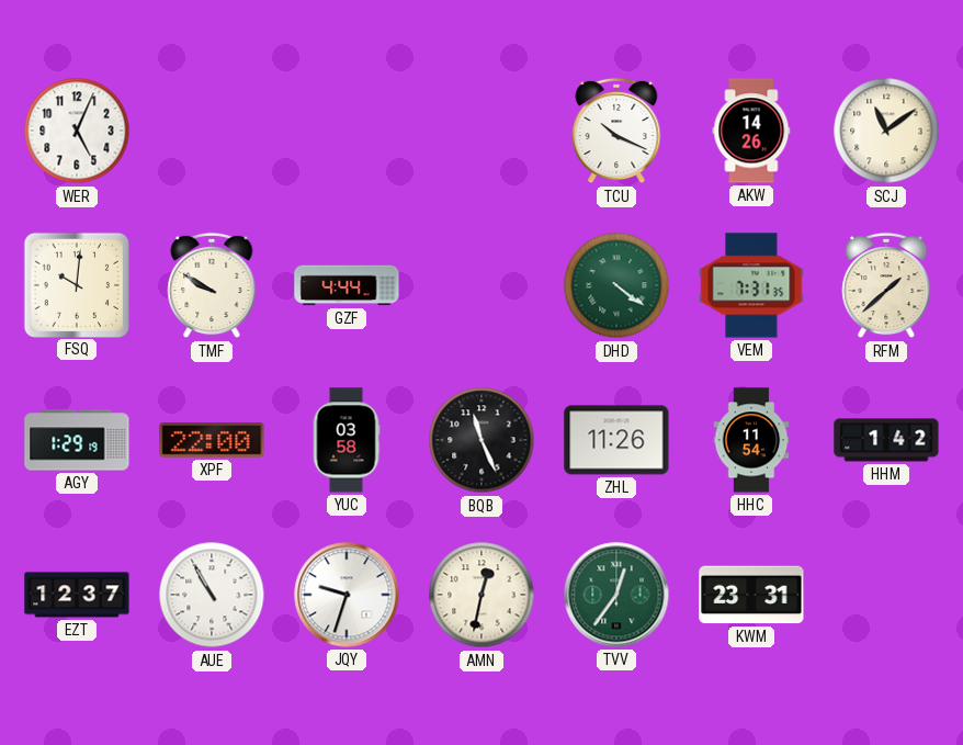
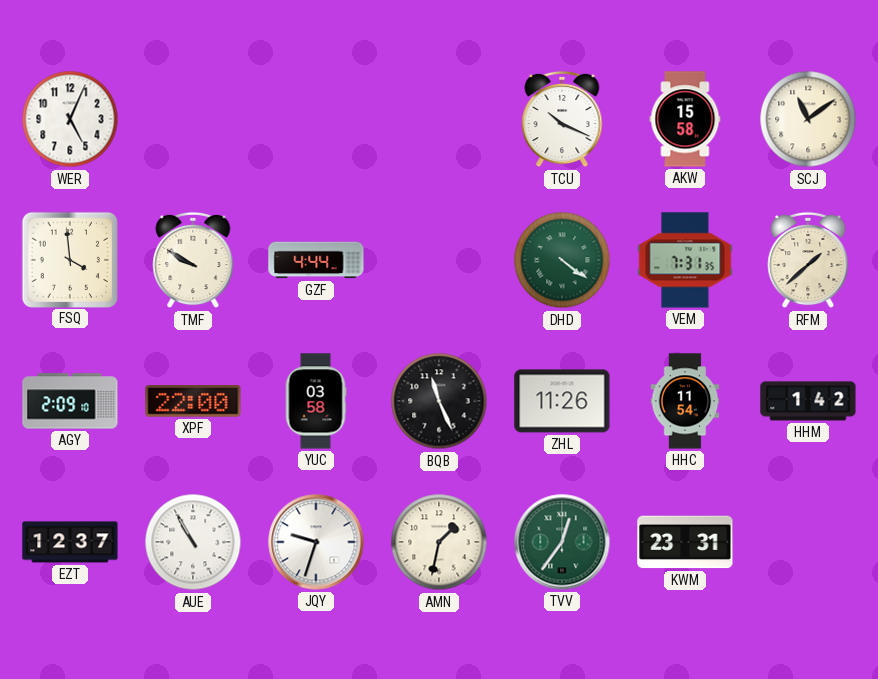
AKW: 14:26 -> 15:58 (685, 119)
FSQ: 10:01 -> 3:59 (69, 259)
AGY: 1:29 -> 2:09 (70, 401)
AMN: 12:32 -> 1:32 (439, 542)
